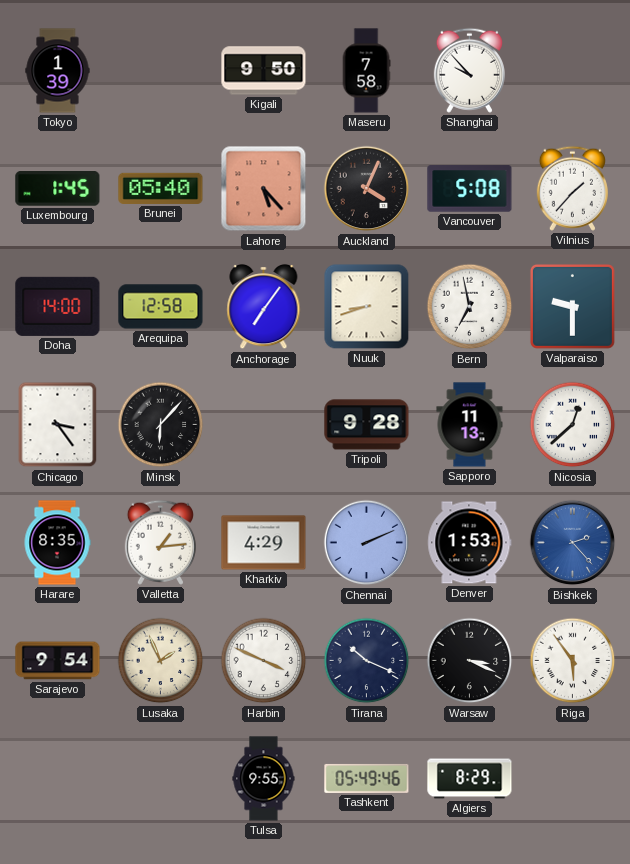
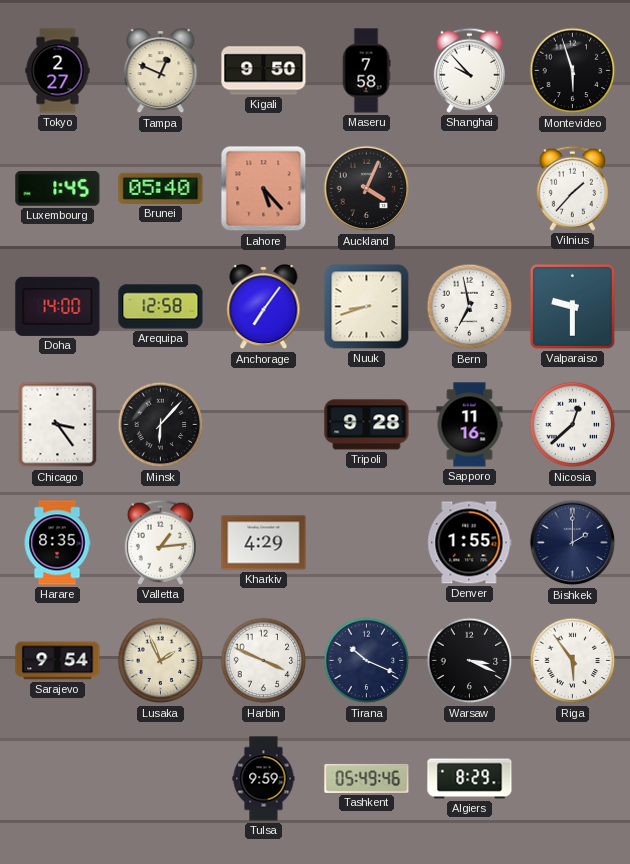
Tokyo: 1:39 -> 2:27 (58, 71)
Tampa: none -> 12:49 (161, 71)
Montevideo: none -> 5:57 (573, 71)
Vancouver: 5:08 -> none (470, 189)
Sapporo: 11:13 -> 11:16 (470, 425)
Chennai: 2:11 -> none (367, 543)
Denver: 1:53 -> 1:55 (470, 543)
Bishkek: 2:23 -> 2:00 (573, 543)
Bishkek dial: blue -> navy (573, 543)
Tulsa: 9:55 -> 9:59 (264, 779)
